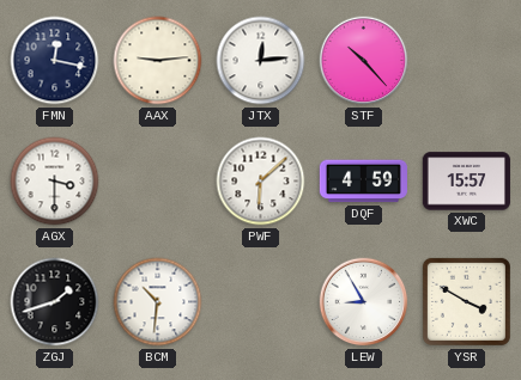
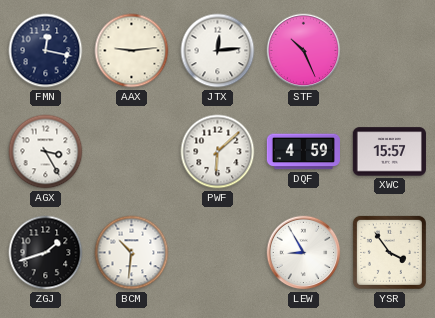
STF: 10:23 -> 10:26 (304, 51)
AGX: 3:30 -> 3:25 (46, 152)
YSR: 3:50 -> 3:54 (389, 252)
